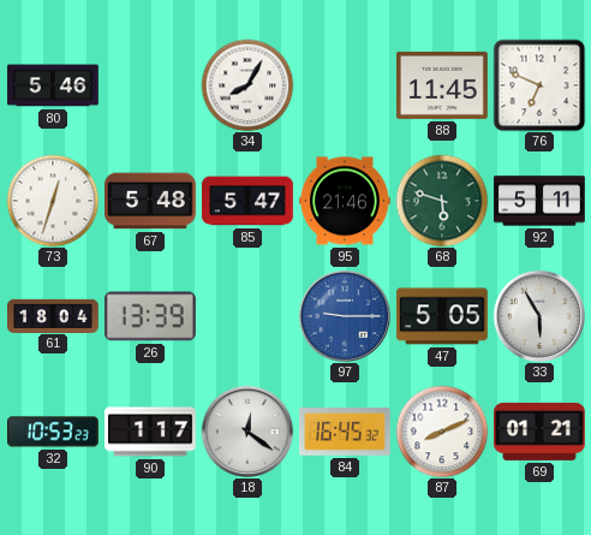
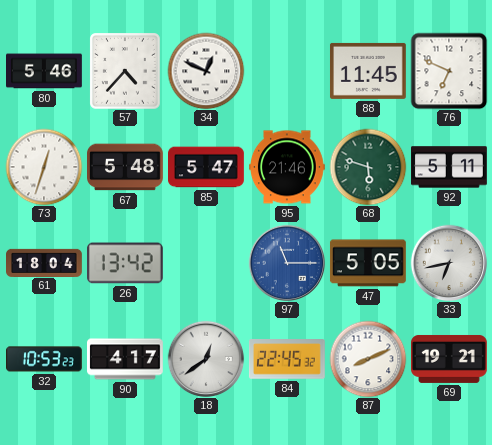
57: none -> 4:37 (126, 71)
34: 8:05 -> 12:49 (206, 71)
26: 13:39 -> 13:42 (126, 263)
97: 9:15 -> 11:15 (287, 263)
33: 5:55 -> 6:43 (449, 263)
90: 1:17 -> 4:17 (126, 359)
18: 12:21 -> 12:39 (206, 359)
84: 16:45 -> 22:45 (287, 360)
69: 01:21 -> 19:21 (450, 359)
